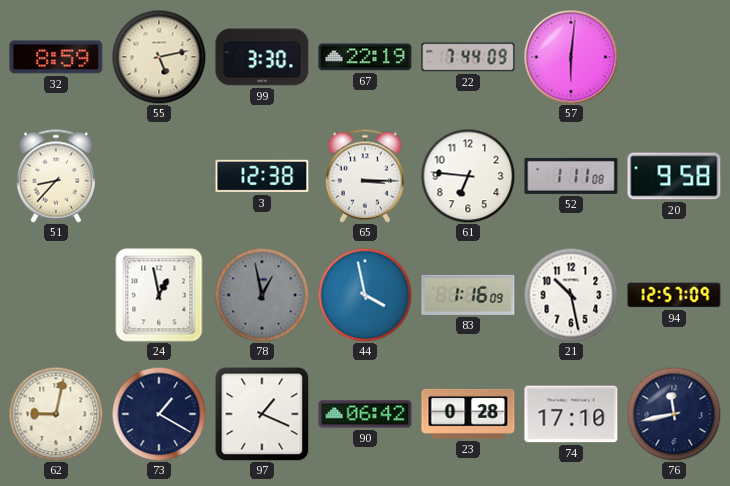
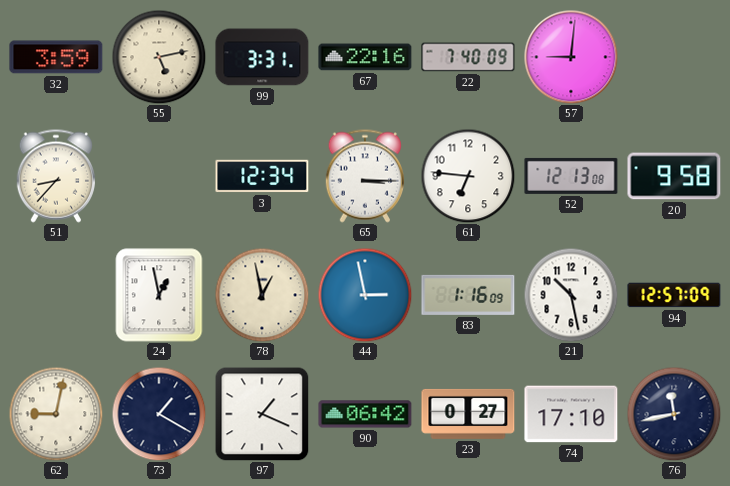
32: 8:59 -> 3:59 (56, 57)
99: 3:30 -> 3:31 (262, 57)
67: 22:19 -> 22:16 (365, 57)
22: 7:44 -> 7:40 (468, 57)
57: 6:01 -> 9:01 (571, 57)
3: 12:38 -> 12:34 (262, 176)
52: 1:11 -> 12:13 (571, 176)
78 dial: grey -> cream (262, 295)
44: 3:58 -> 2:58 (365, 295)
23: 0:28 -> 0:27 (468, 414)
